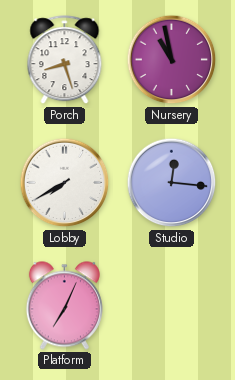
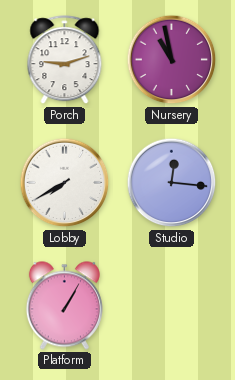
Porch: 8:27 -> 9:12 (65, 60)
Platform: 7:04 -> 1:05 (64, 306)
